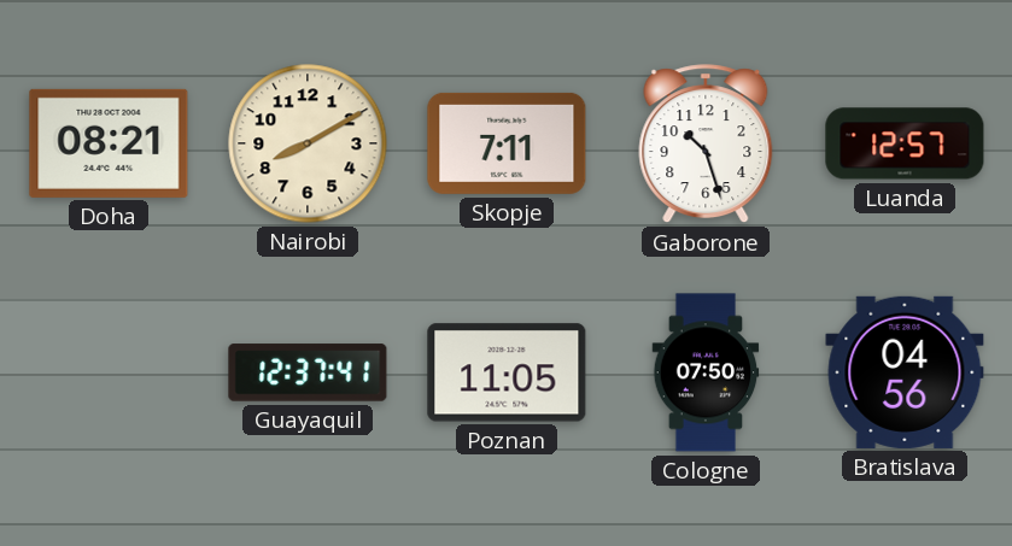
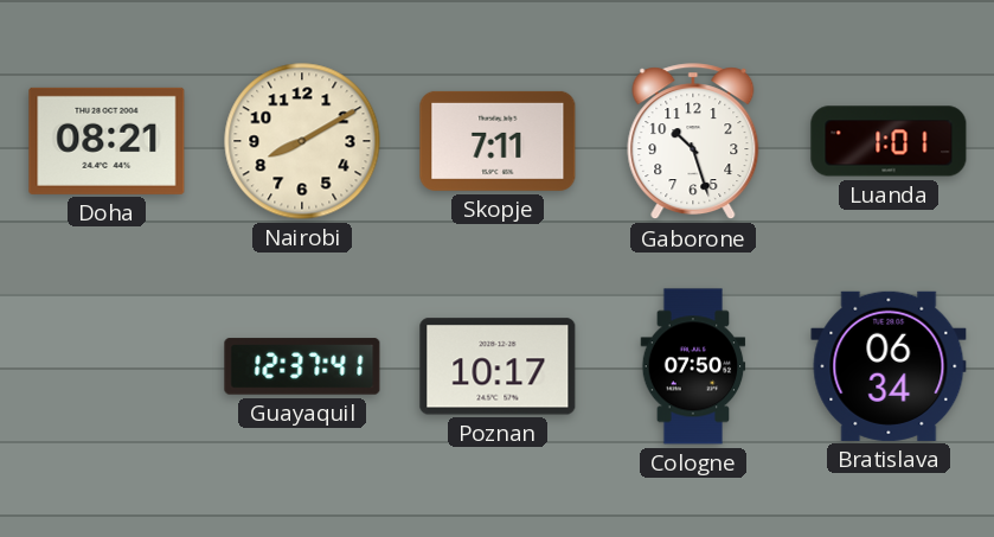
Luanda: 12:57 -> 1:01 (889, 141)
Poznan: 11:05 -> 10:17 (498, 366)
Bratislava: 04:56 -> 06:34 (889, 366)
